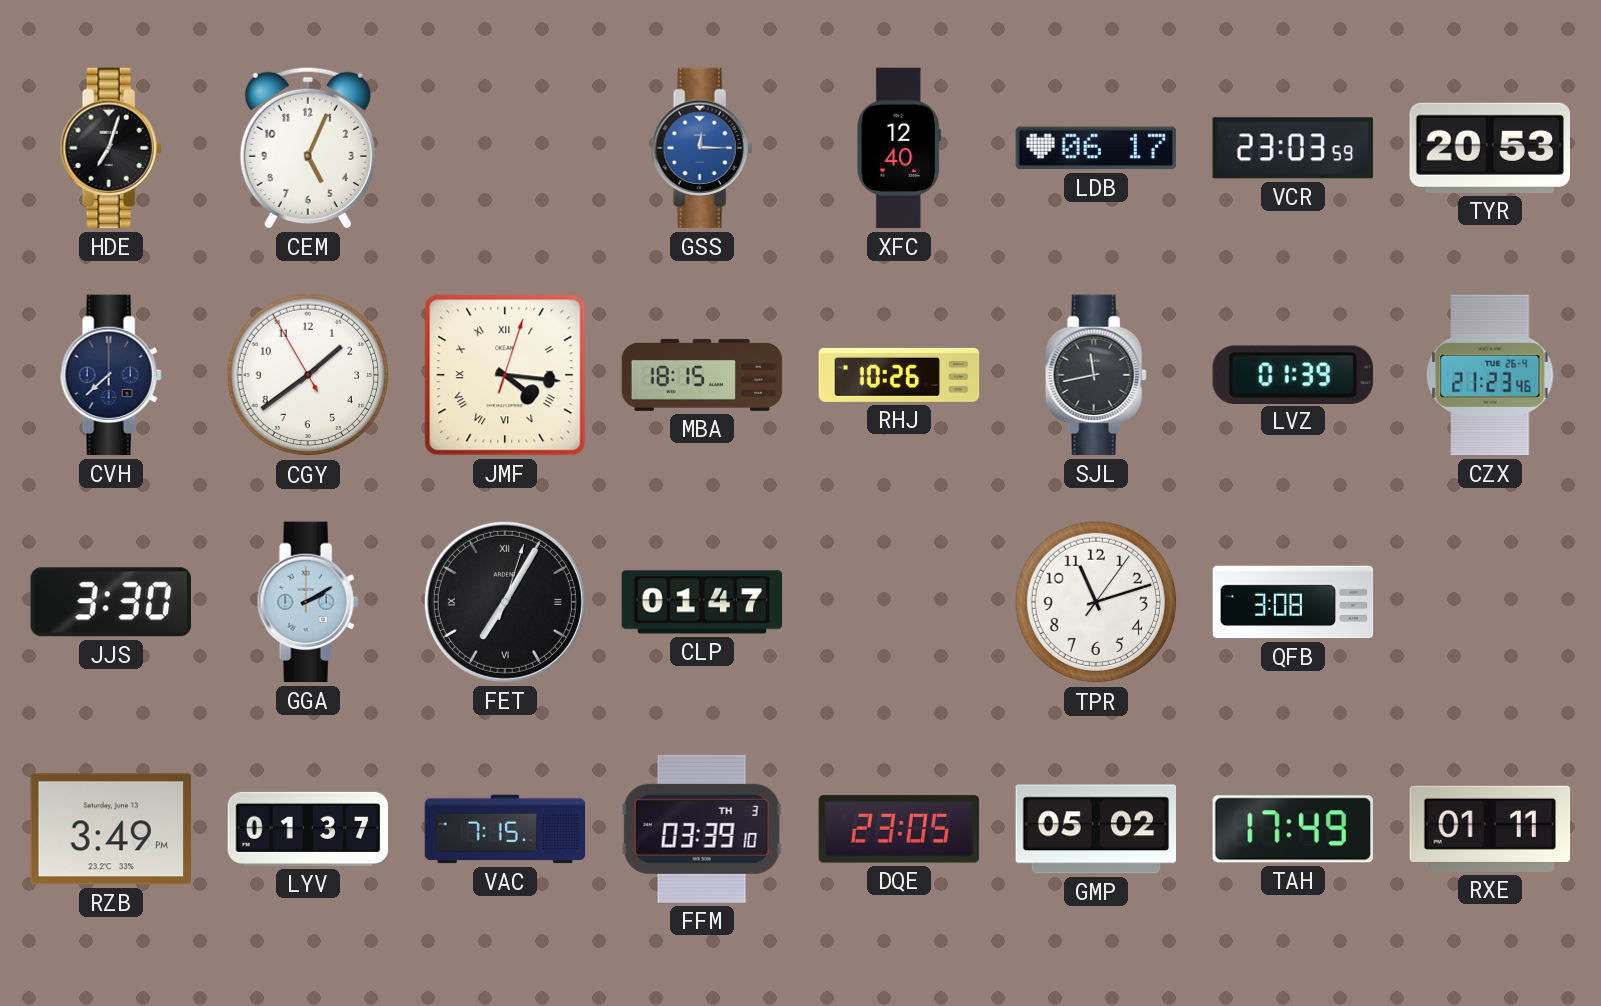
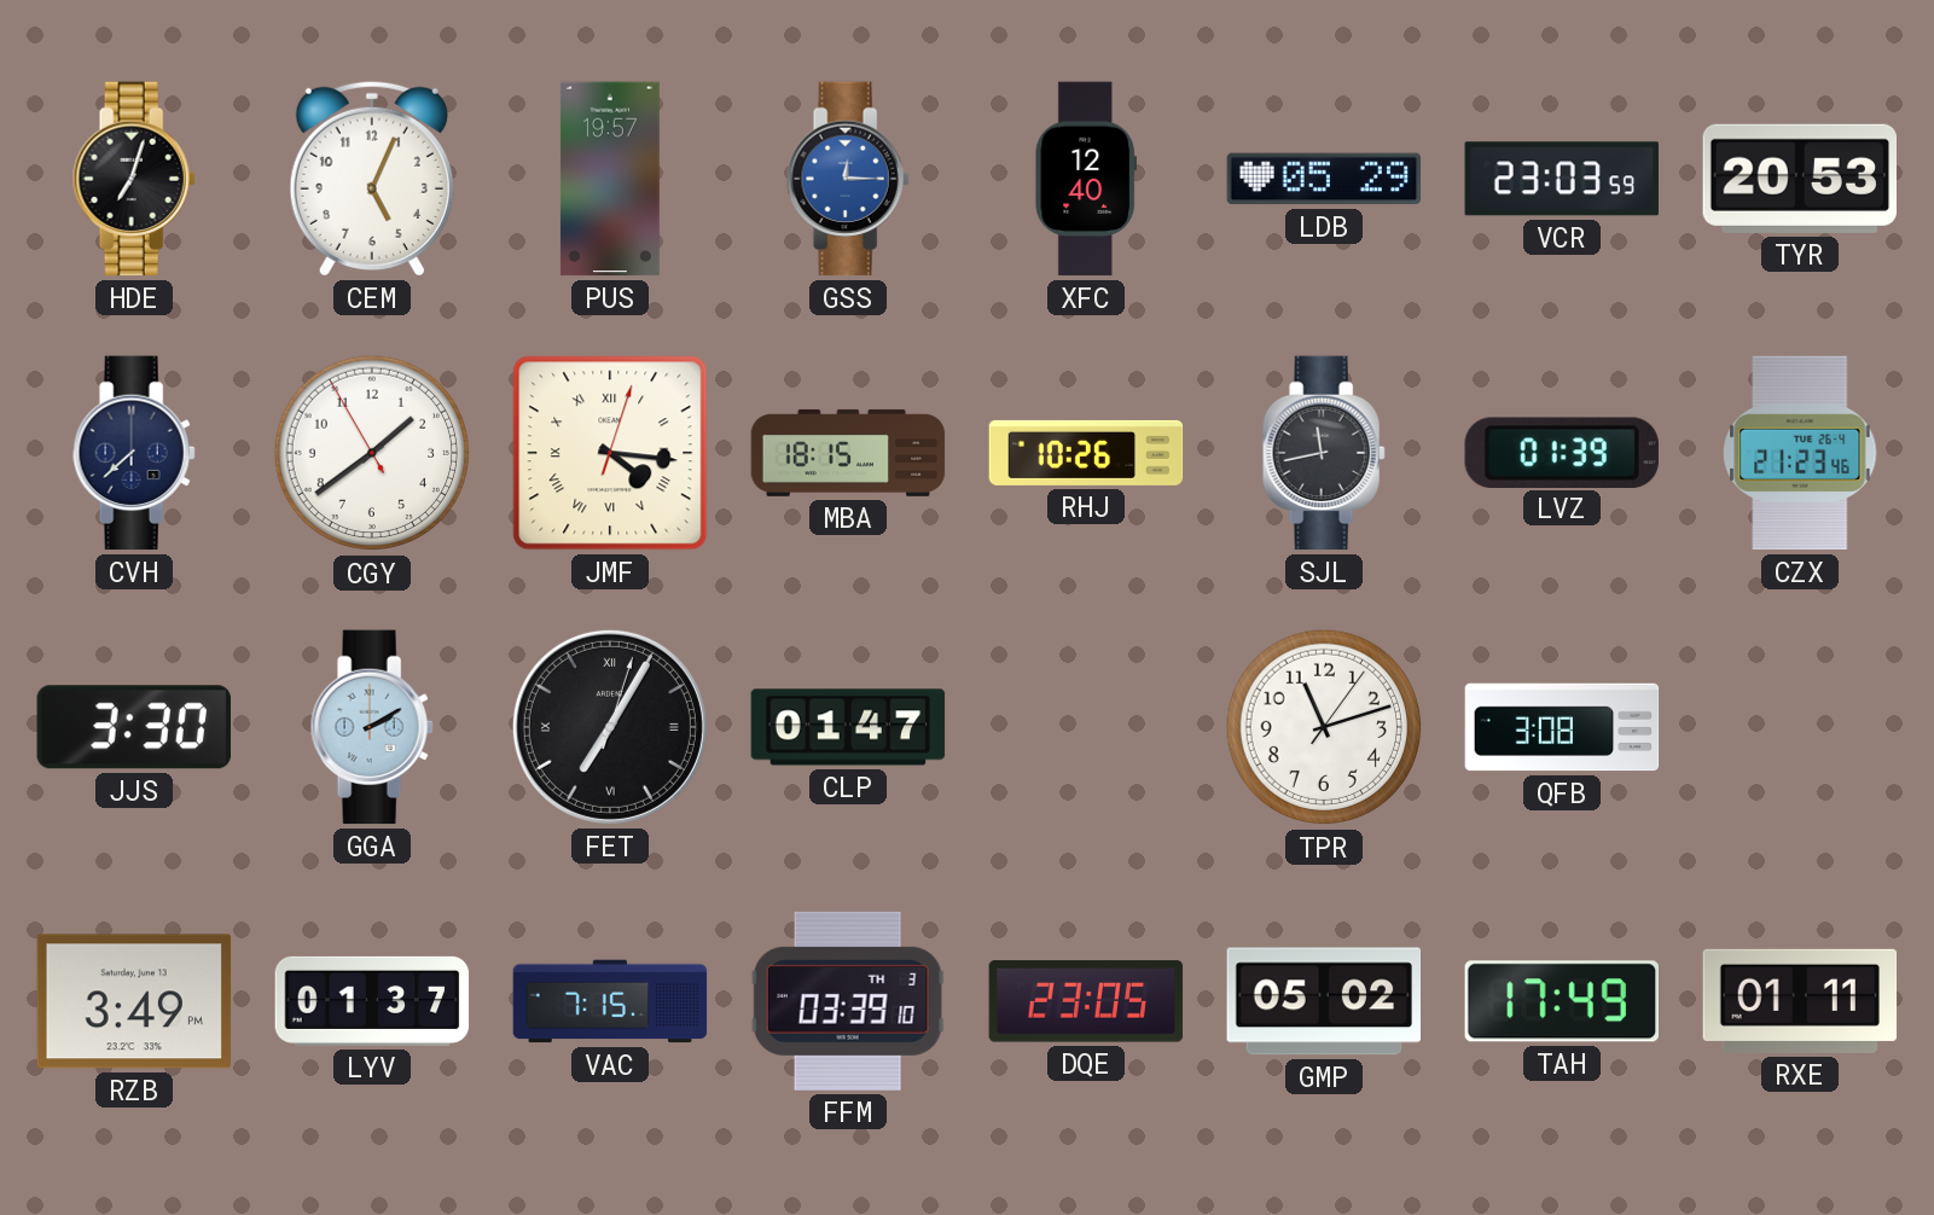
PUS: none -> 19:57 (610, 179)
LDB: 06:17 -> 05:29 (1324, 179)
